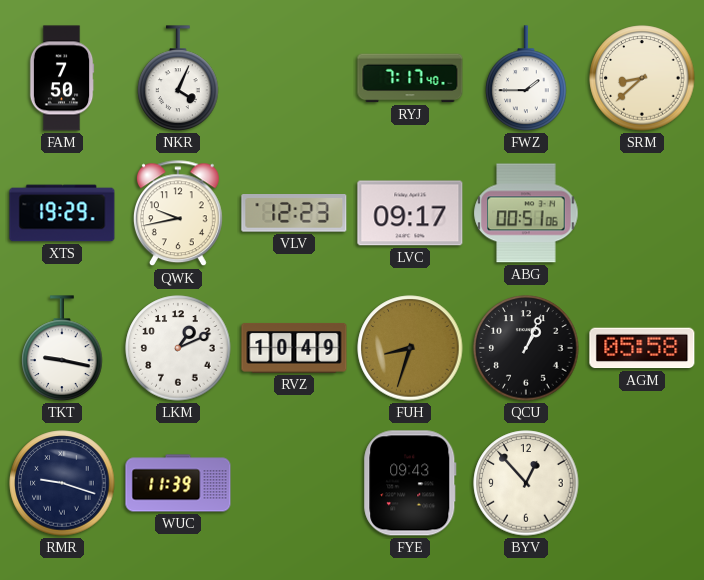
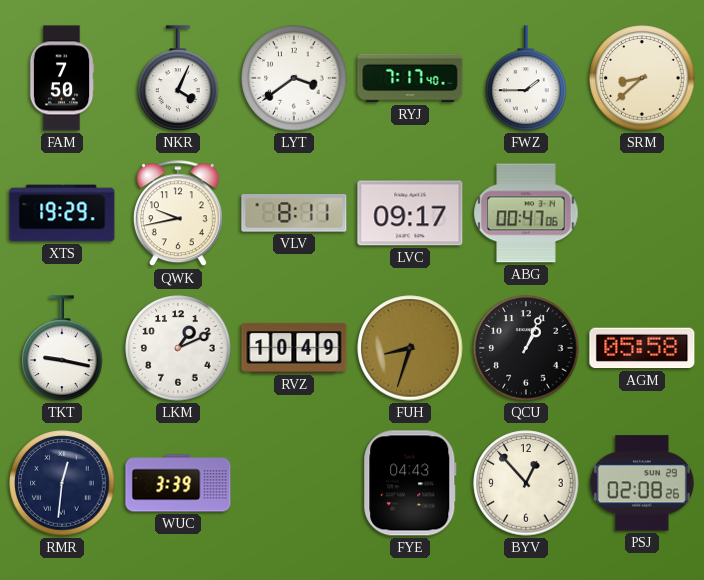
LYT: none -> 3:39 (294, 78)
VLV: 12:23 -> 8:11 (294, 214)
ABG: 00:51 -> 00:47 (526, 213)
RMR: 9:18 -> 12:31 (62, 483)
WUC: 11:39 -> 3:39 (178, 483)
FYE: 09:43 -> 04:43 (410, 483)
PSJ: none -> 02:08 (642, 483)
